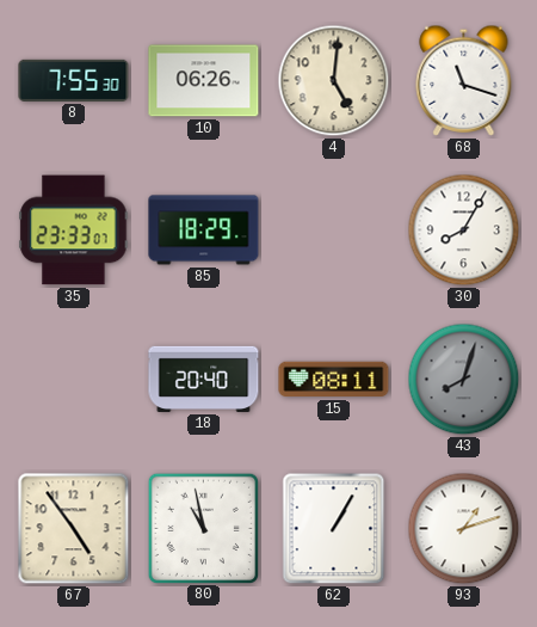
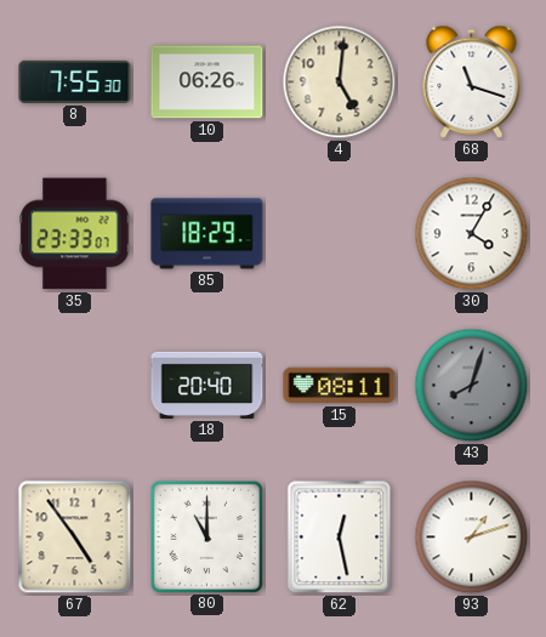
30: 8:05 -> 4:05 (472, 234)
80: 10:58 -> 11:00 (206, 536)
62: 1:05 -> 12:28 (340, 538)
